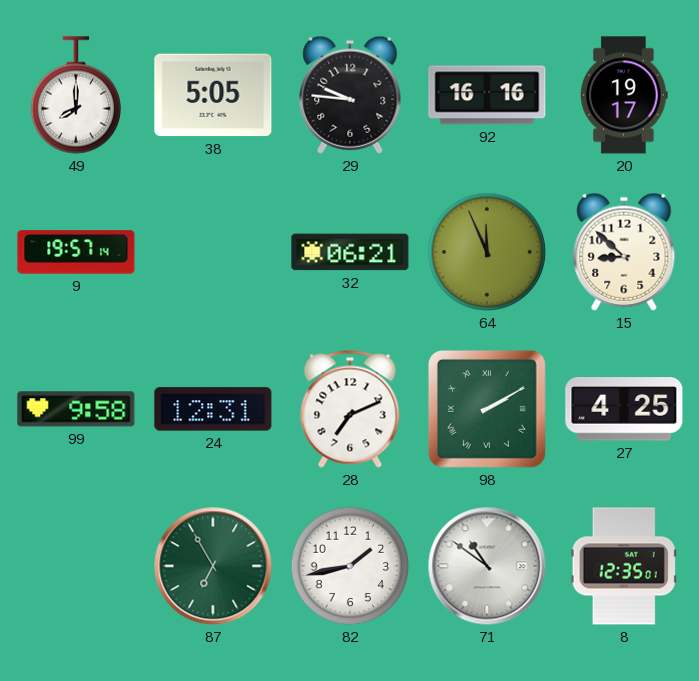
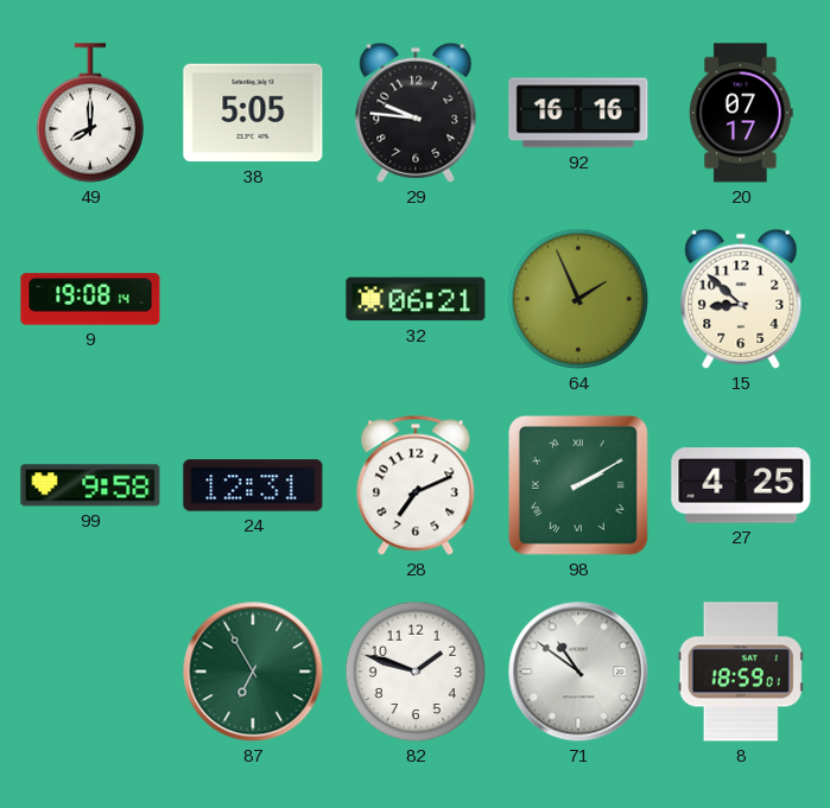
20: 19:17 -> 07:17 (741, 113)
9: 19:57 -> 19:08 (90, 299)
64: 11:56 -> 1:56 (578, 299)
82: 1:43 -> 1:48 (416, 672)
8: 12:35 -> 18:59 (741, 672)
